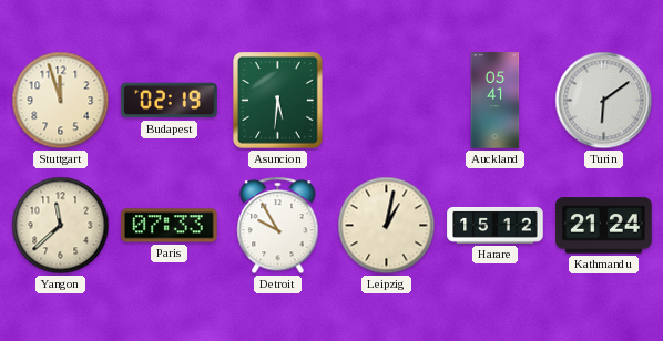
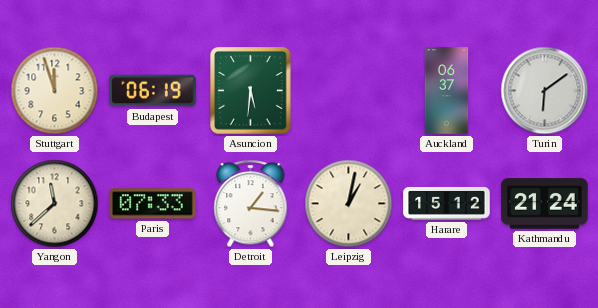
Budapest: 02:19 -> 06:19 (153, 91)
Auckland: 05:41 -> 06:37 (447, 91)
Detroit: 9:55 -> 1:16 (251, 204)
